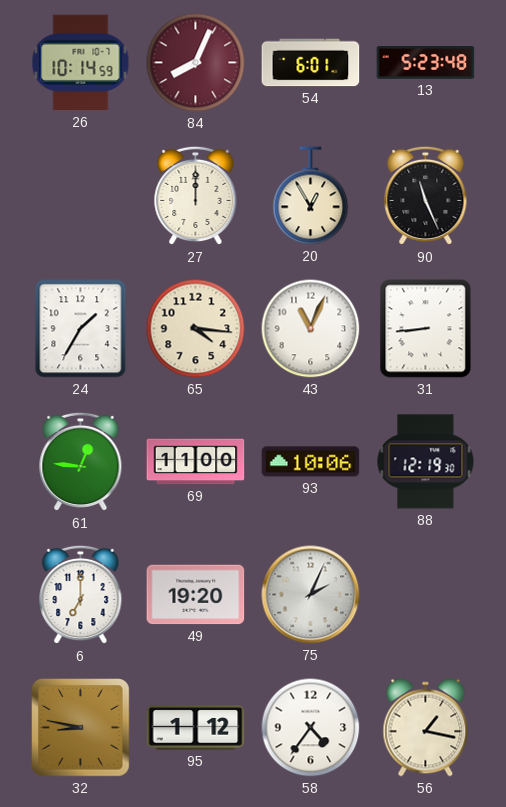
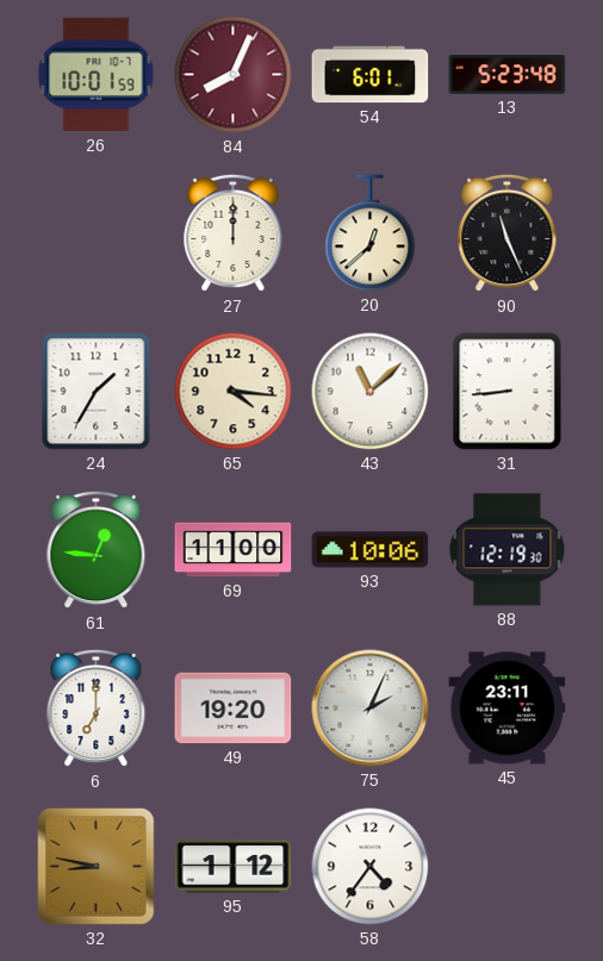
26: 10:14 -> 10:01 (97, 75)
20: 12:55 -> 12:38 (371, 233)
43: 11:04 -> 11:08 (371, 392)
45: none -> 23:11 (508, 709)
56: 1:17 -> none (426, 728)
